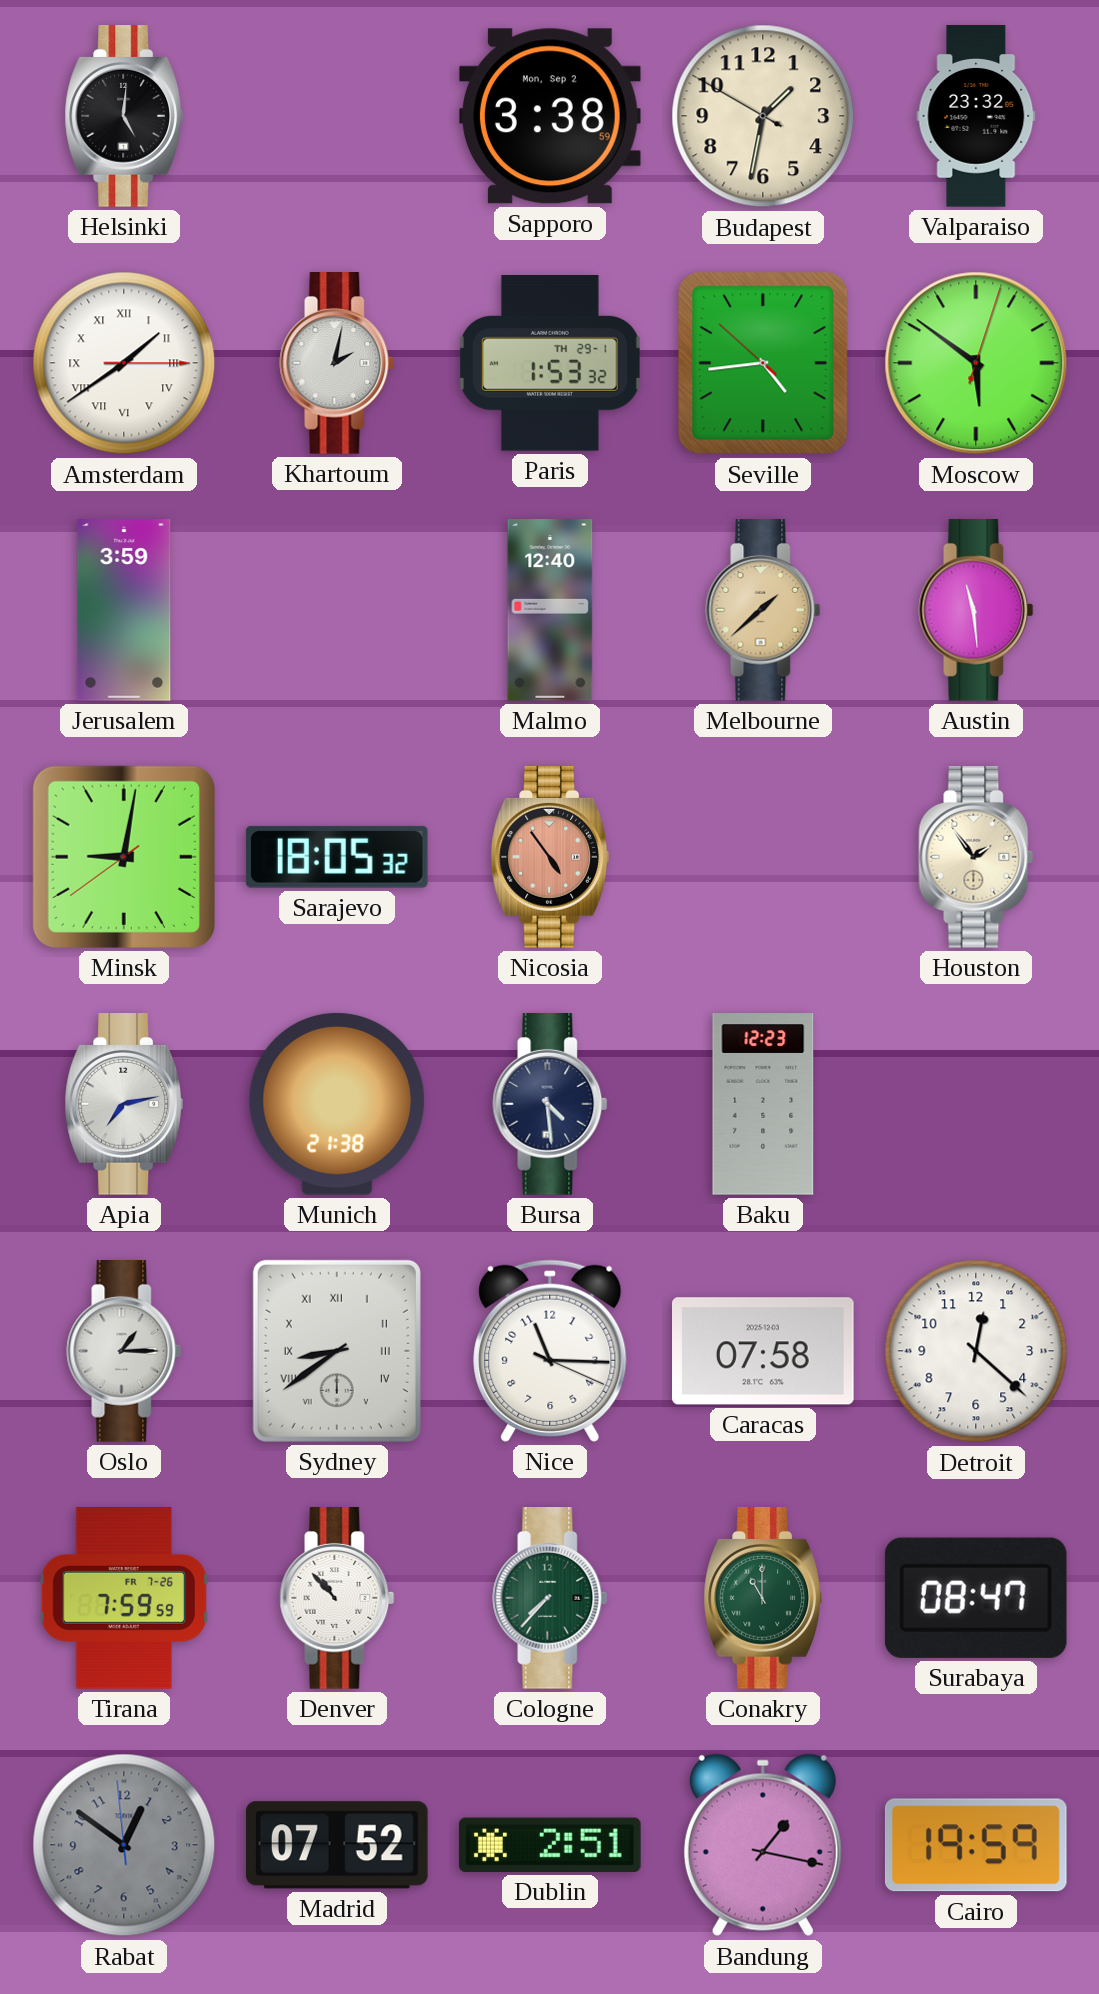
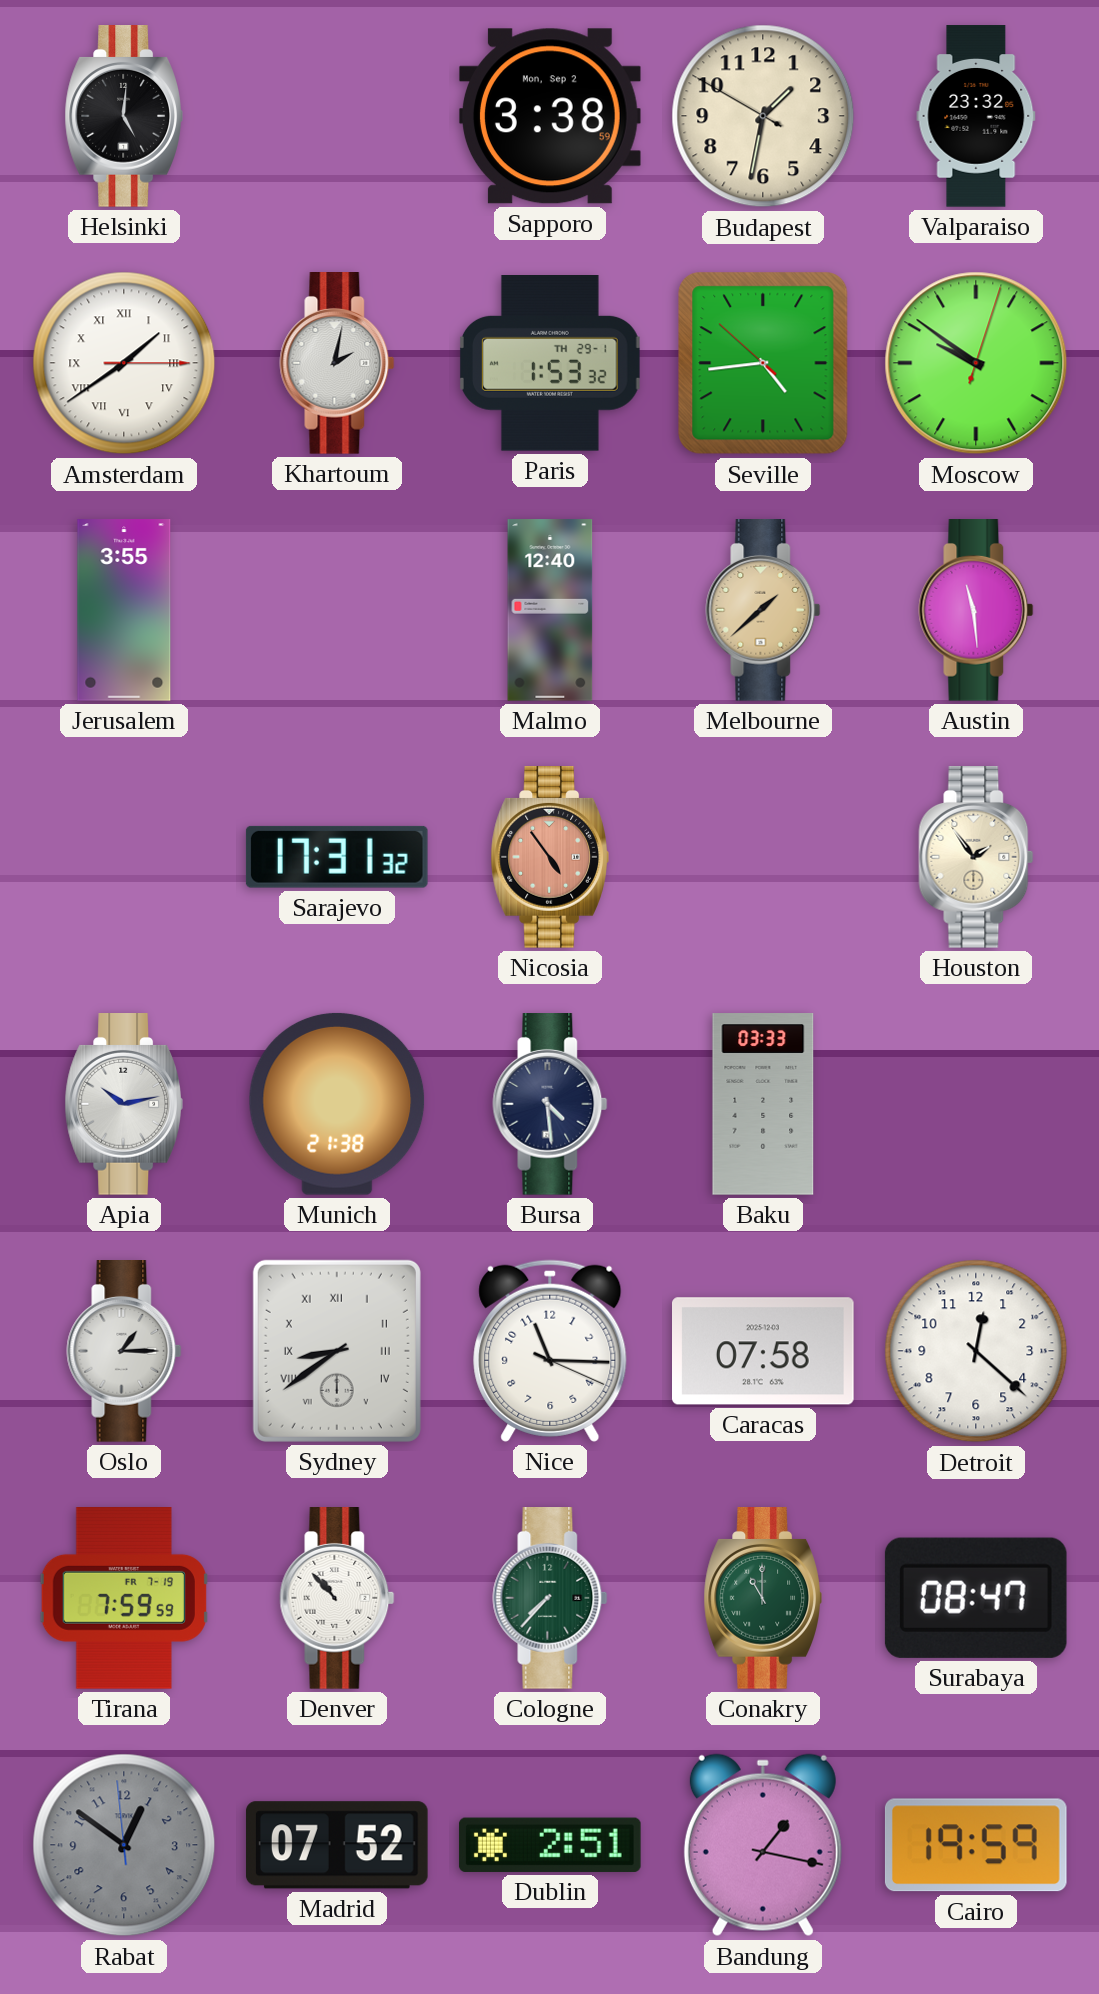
Moscow: 5:51 -> 9:51 (976, 363)
Jerusalem: 3:59 -> 3:55 (124, 610)
Minsk: 9:01 -> none (124, 857)
Sarajevo: 18:05 -> 17:31 (337, 857)
Apia: 7:13 -> 10:13 (123, 1105)
Baku: 12:23 -> 03:33 (763, 1104)
Tirana date: FR 7-26 -> FR 7-19 (124, 1599)
